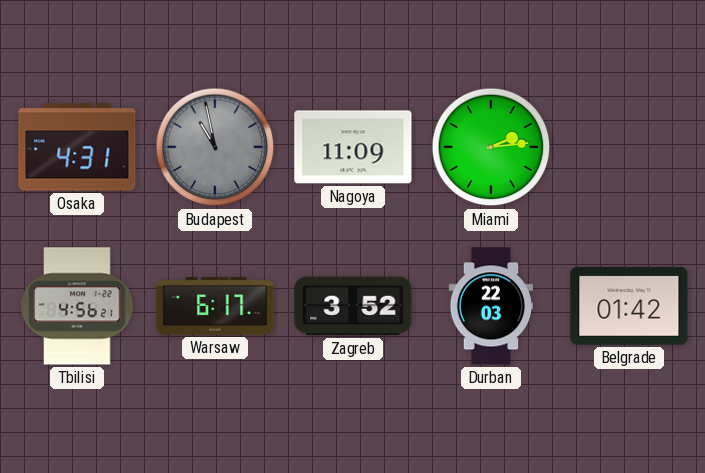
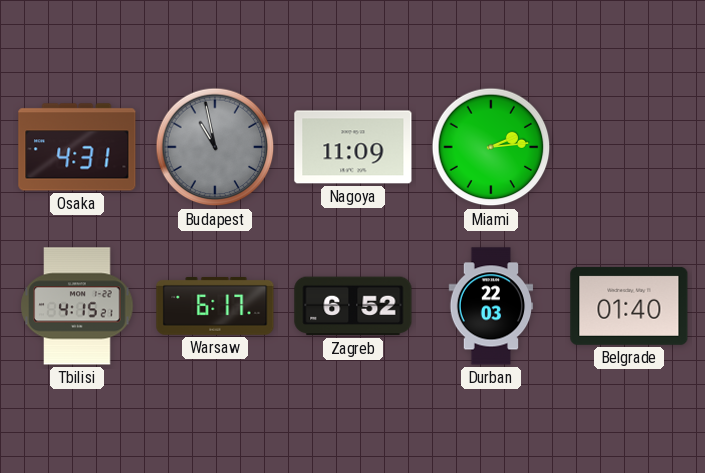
Tbilisi: 4:56 -> 4:15 (77, 306)
Zagreb: 3:52 -> 6:52 (353, 306)
Belgrade: 01:42 -> 01:40 (629, 306)
